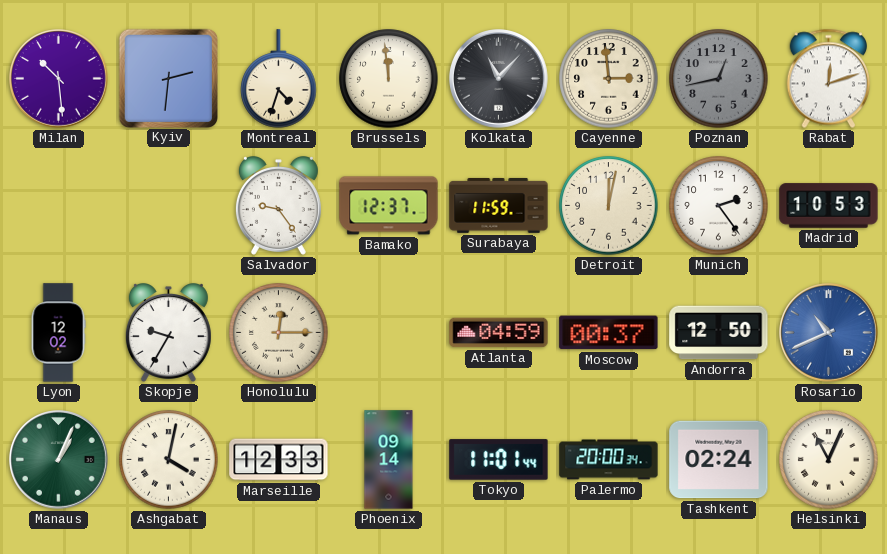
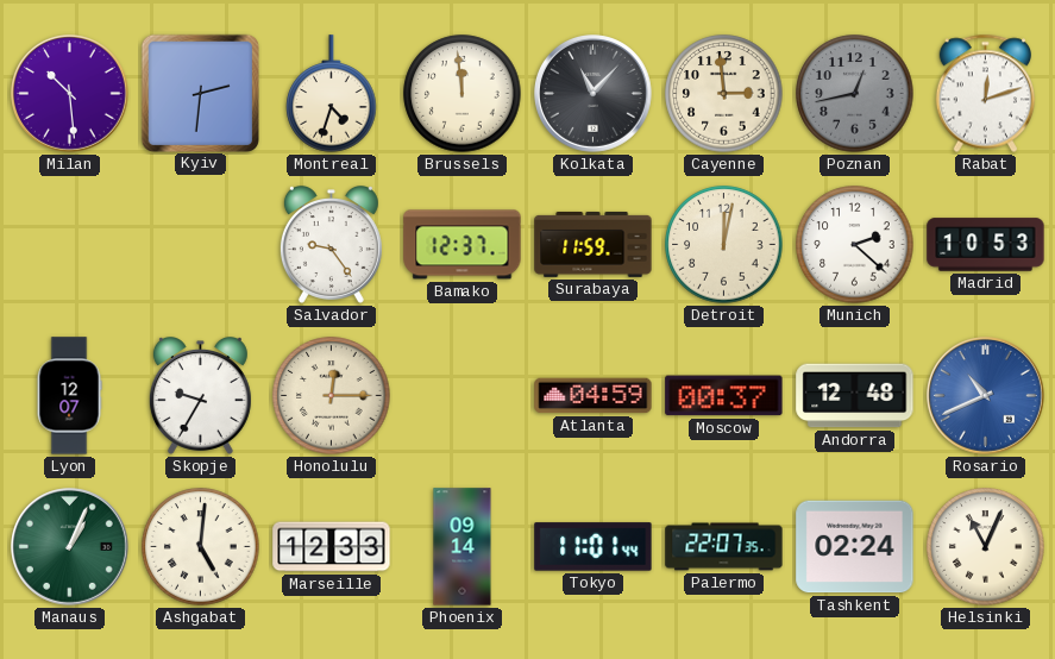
Munich: 2:24 -> 2:22 (855, 245)
Lyon: 12:02 -> 12:07 (69, 396)
Andorra: 12:50 -> 12:48 (855, 396)
Ashgabat: 4:02 -> 5:01 (201, 547)
Palermo: 20:00 -> 22:07 (724, 547)
